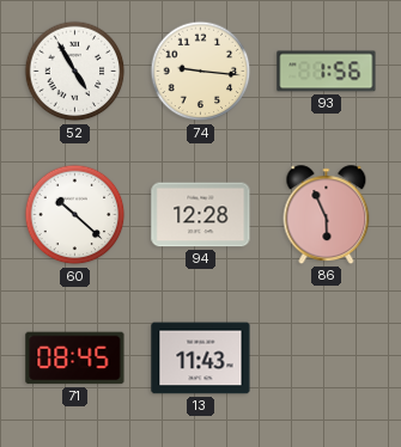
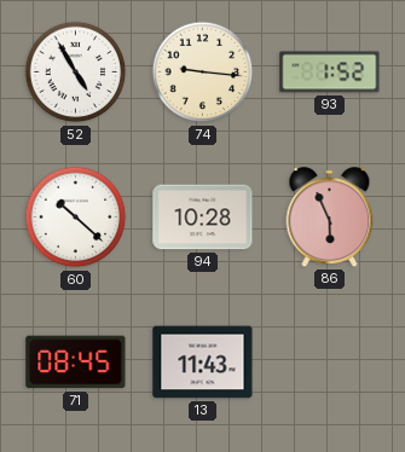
93: 1:56 -> 1:52 (330, 73)
94: 12:28 -> 10:28 (203, 218)
